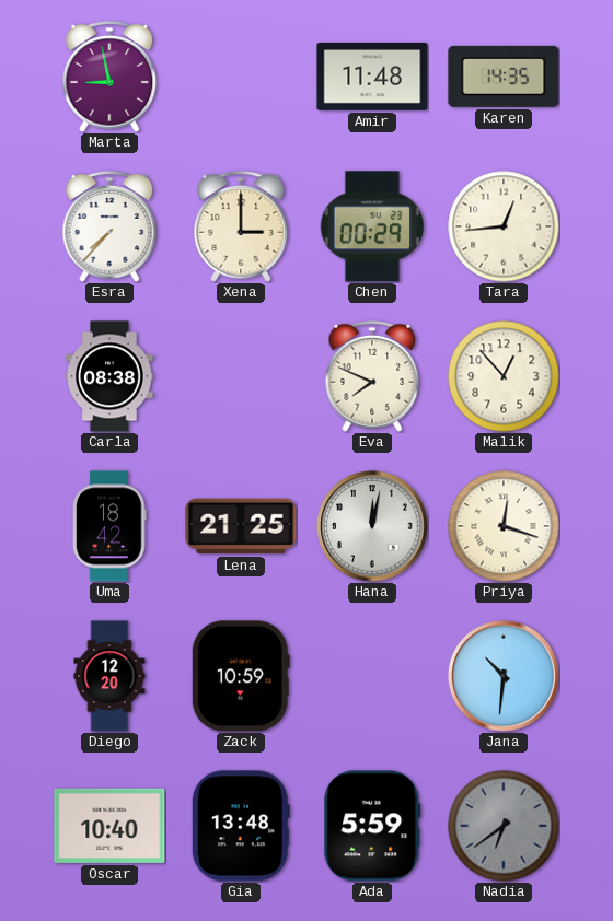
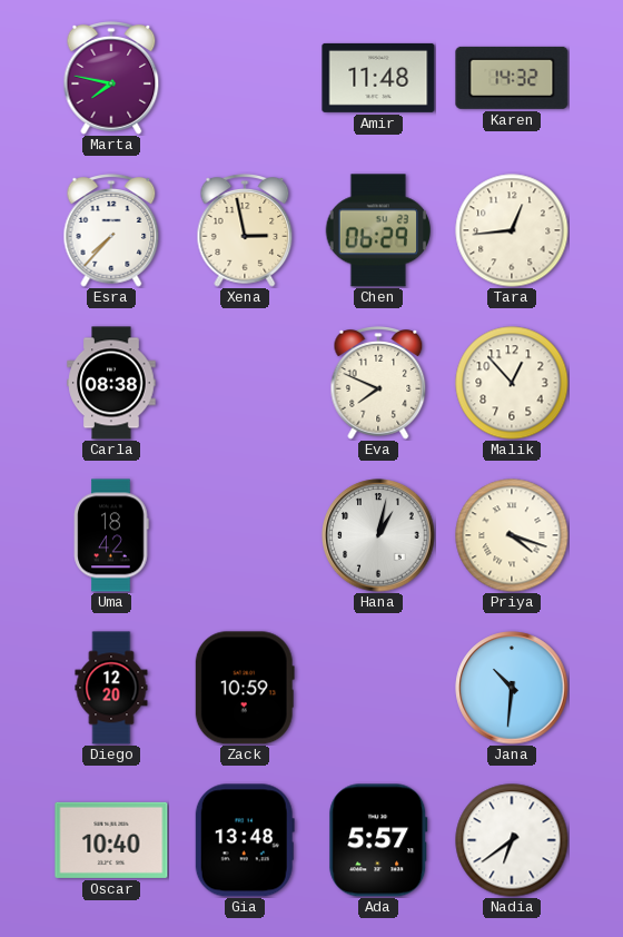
Marta: 8:58 -> 7:47 (111, 79)
Karen: 14:35 -> 14:32 (512, 78)
Xena: 3:00 -> 2:58 (245, 231)
Chen: 00:29 -> 06:29 (378, 230)
Lena: 21:25 -> none (241, 526)
Hana: 12:02 -> 1:02 (378, 535)
Priya: 12:18 -> 4:18 (512, 535)
Ada: 5:59 -> 5:57 (378, 840)
Nadia dial: grey -> white (512, 840)
